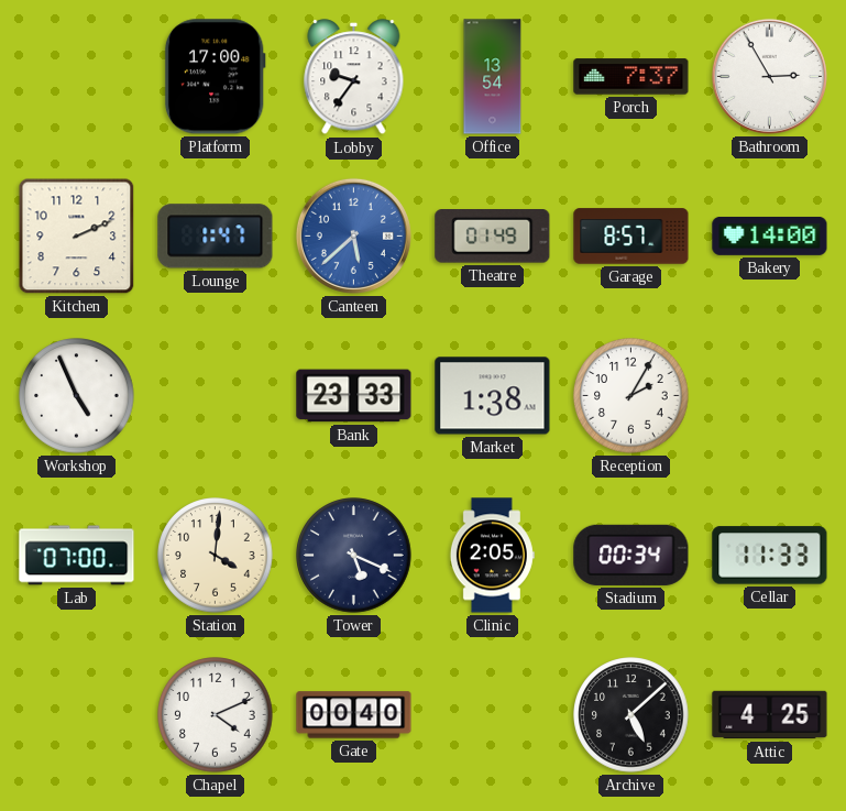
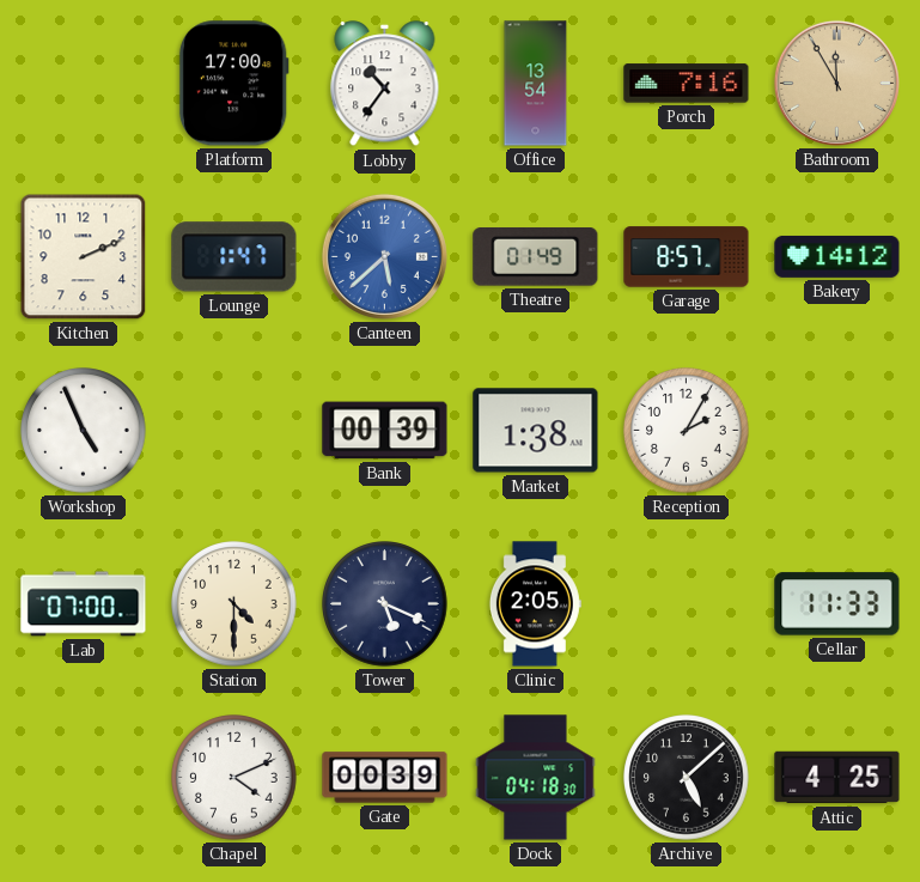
Lobby: 9:36 -> 10:36 (385, 84)
Porch: 7:37 -> 7:16 (687, 84)
Bathroom: 2:55 -> 11:55 (836, 83)
Bathroom dial: white -> champagne (836, 83)
Bakery: 14:00 -> 14:12 (837, 256)
Bank: 23:33 -> 00:39 (385, 431)
Station: 4:01 -> 4:30 (234, 604)
Stadium: 00:34 -> none (631, 555)
Gate: 00:40 -> 00:39 (385, 778)
Dock: none -> 04:18 (536, 778)
